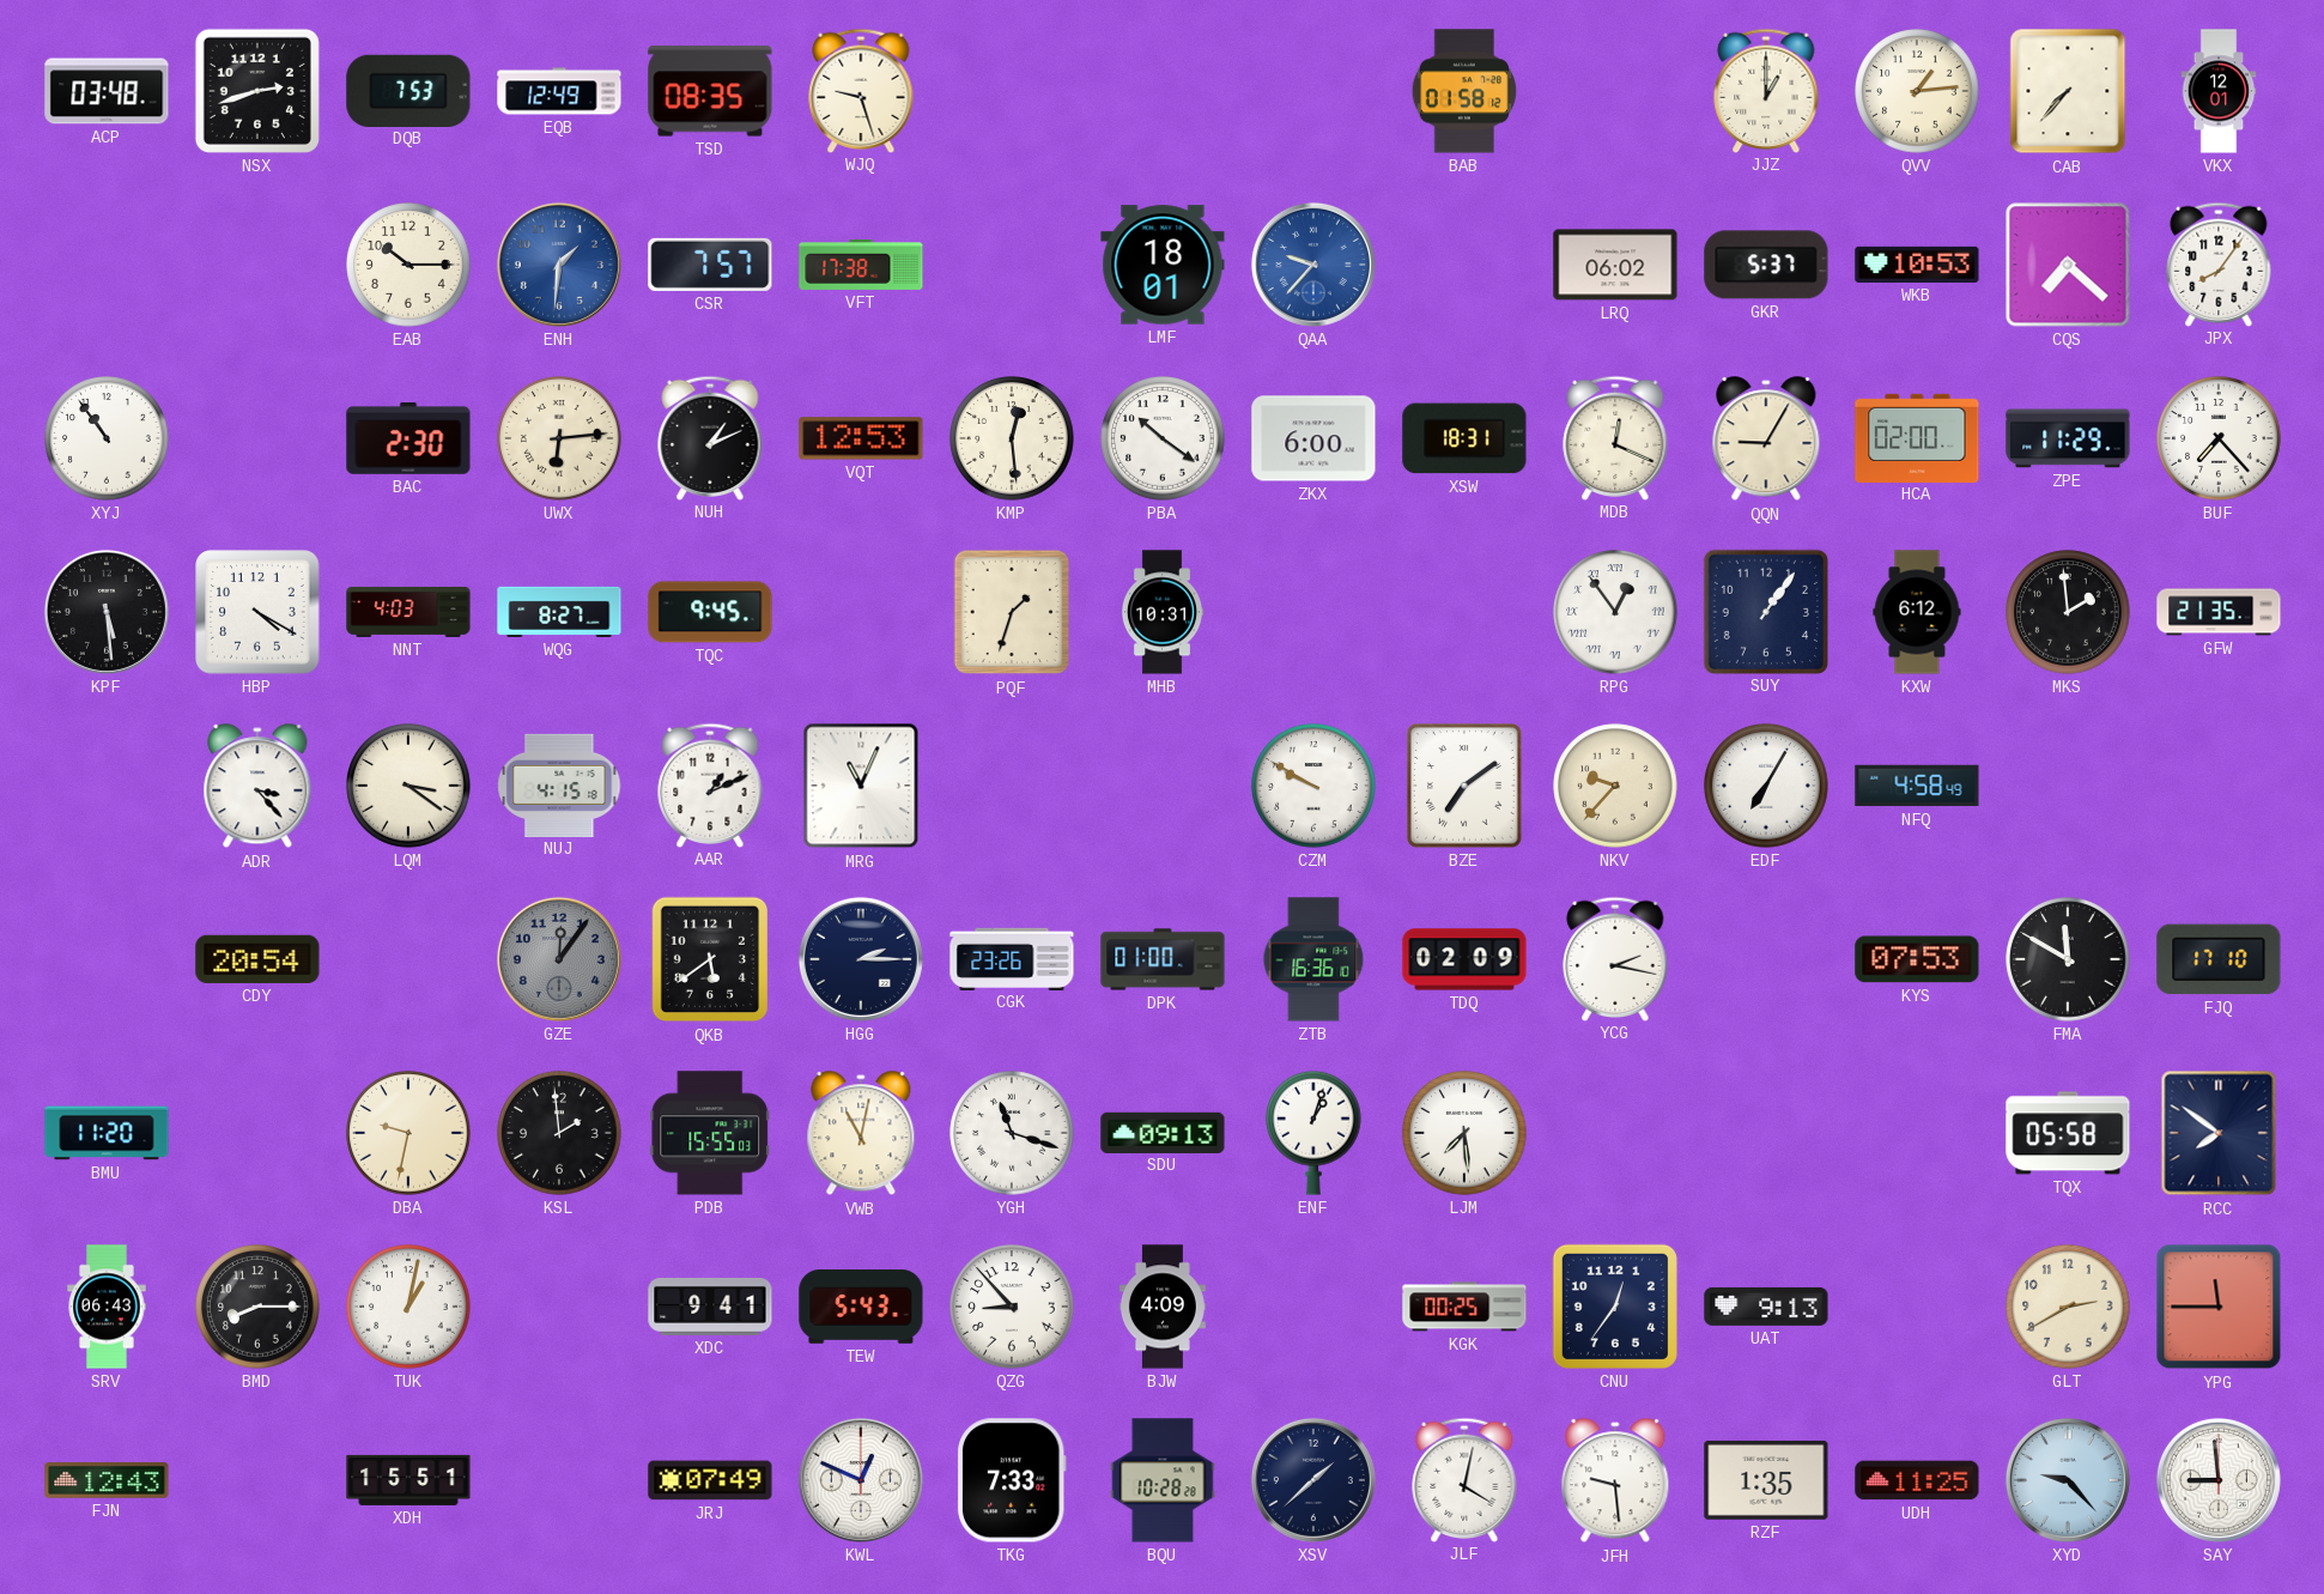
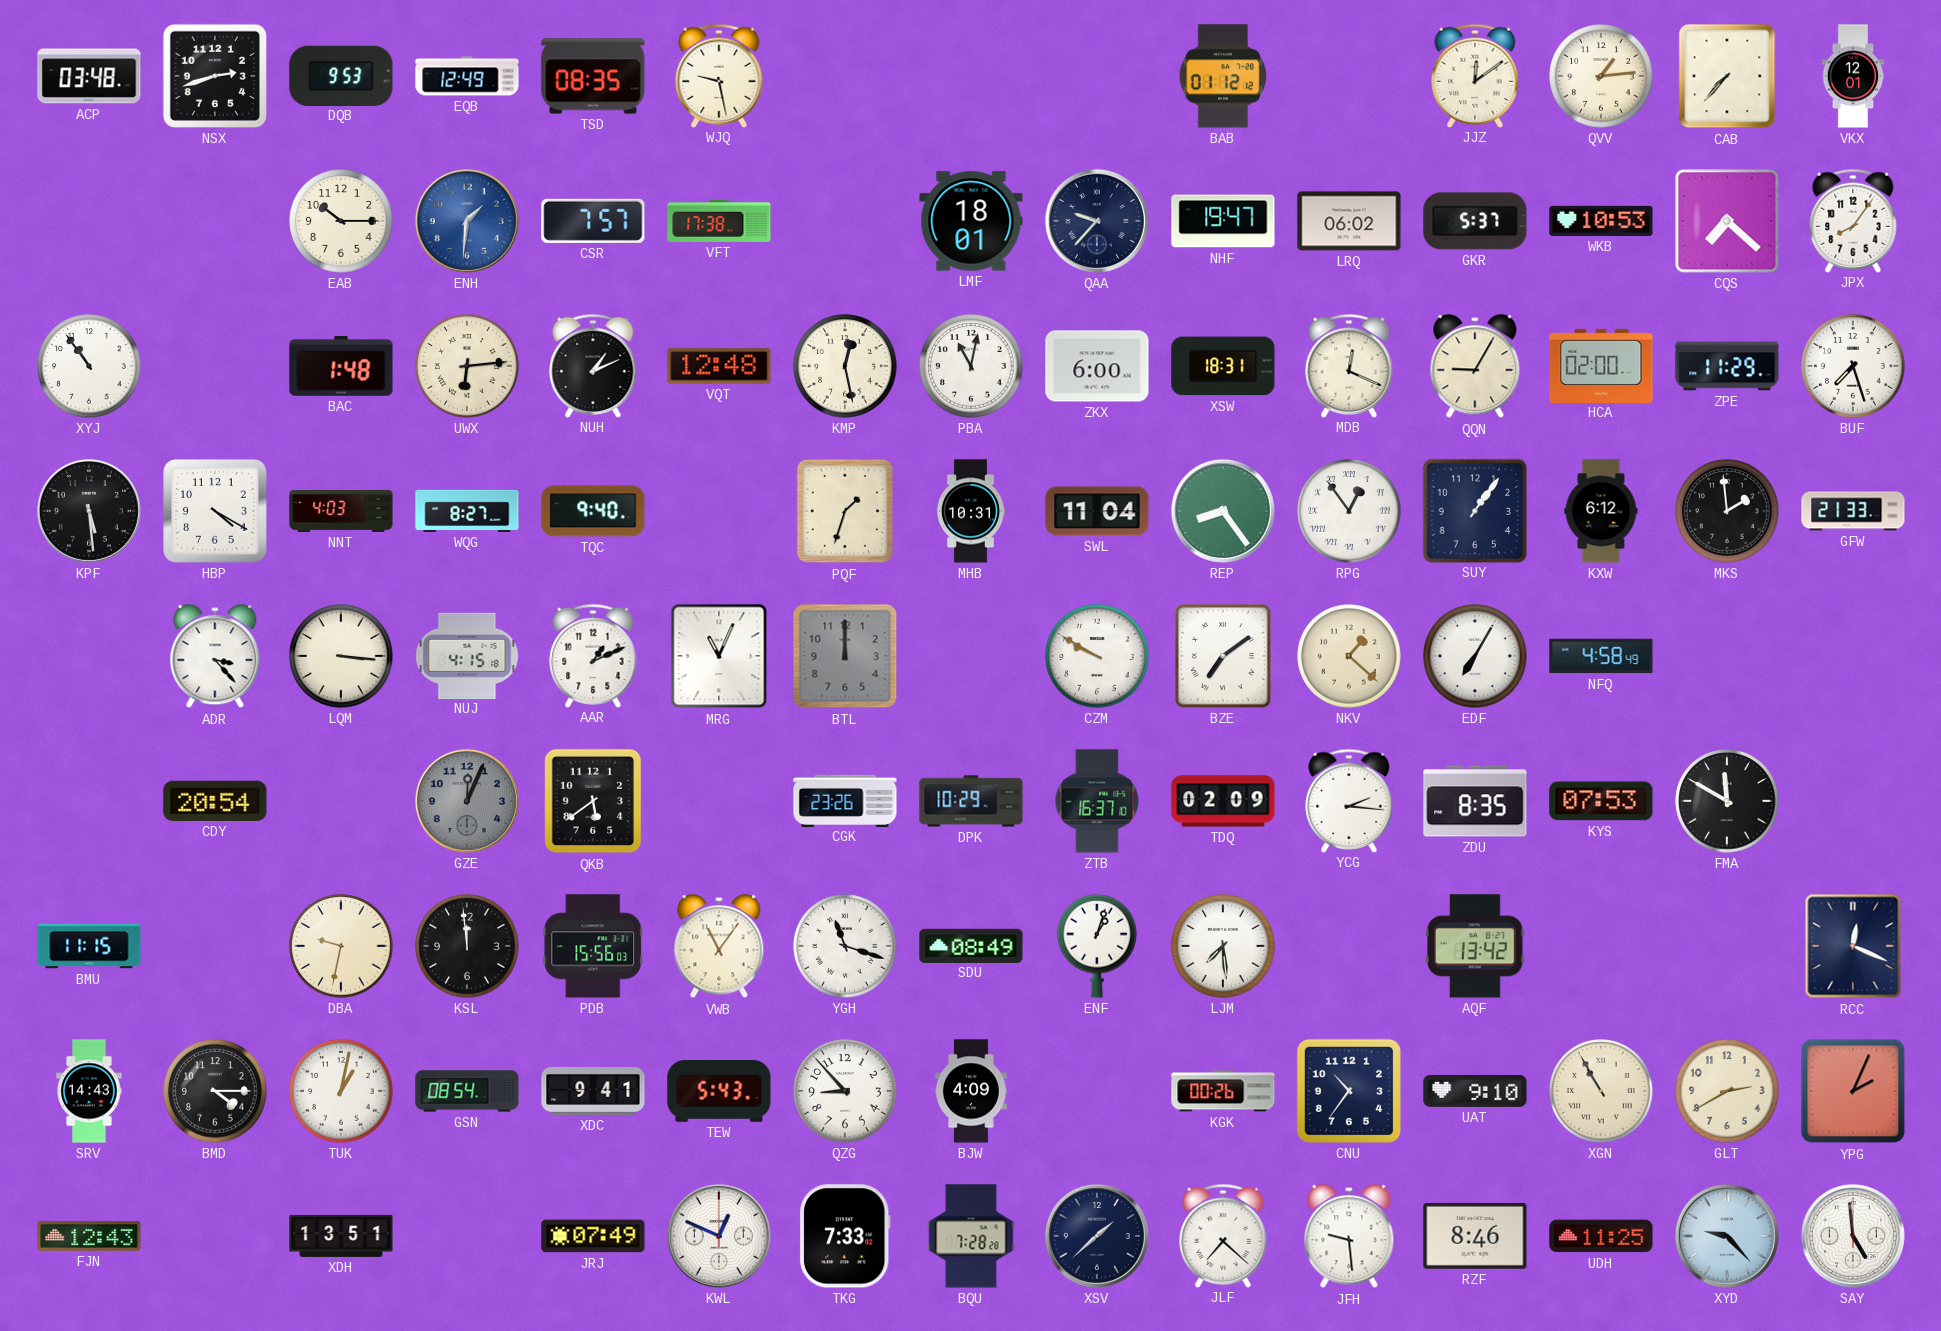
DQB: 7:53 -> 9:53 (341, 75)
WJQ: 9:27 -> 9:28 (719, 75)
BAB: 01:58 -> 01:12 (1223, 76)
JJZ: 1:00 -> 12:09 (1475, 75)
QAA dial: blue -> navy (1097, 221)
NHF: none -> 19:47 (1223, 221)
BAC: 2:30 -> 1:48 (341, 366)
VQT: 12:53 -> 12:48 (719, 366)
KMP: 12:29 -> 12:28 (845, 366)
PBA: 10:21 -> 11:02 (971, 366)
BUF: 7:23 -> 7:27 (1853, 366)
TQC: 9:45 -> 9:40 (593, 511)
SWL: none -> 11:04 (1097, 511)
REP: none -> 8:24 (1223, 511)
GFW: 21:35 -> 21:33 (1853, 511)
LQM: 3:21 -> 3:16 (341, 656)
BTL: none -> 12:00 (845, 656)
NKV: 9:37 -> 1:22 (1349, 656)
GZE: 12:06 -> 12:04 (467, 801)
HGG: 2:15 -> none (861, 959)
DPK: 01:00 -> 10:29 (971, 801)
ZTB: 16:36 -> 16:37 (1097, 801)
YCG: 2:17 -> 2:16 (1349, 800)
ZDU: none -> 8:35 (1475, 801)
FJQ: 17:10 -> none (2219, 959)
BMU: 11:20 -> 11:15 (89, 946)
KSL: 1:59 -> 11:59 (467, 946)
PDB: 15:55 -> 15:56 (593, 946)
VWB: 11:02 -> 11:06 (719, 947)
SDU: 09:13 -> 08:49 (971, 945)
AQF: none -> 13:42 (1475, 946)
TQX: 05:58 -> none (2068, 1133)
RCC: 7:51 -> 12:19 (1853, 946)
SRV: 06:43 -> 14:43 (89, 1091)
BMD: 8:15 -> 4:15 (215, 1091)
GSN: none -> 08:54 (467, 1091)
KGK: 00:25 -> 00:26 (1223, 1091)
CNU: 12:36 -> 10:36 (1349, 1091)
UAT: 9:13 -> 9:10 (1475, 1091)
XGN: none -> 10:55 (1601, 1091)
YPG: 11:45 -> 2:04 (1853, 1091)
XDH: 15:51 -> 13:51 (341, 1236)
BQU: 10:28 -> 7:28 (971, 1236)
JLF: 4:02 -> 7:22 (1223, 1235)
RZF: 1:35 -> 8:46 (1475, 1236)
SAY: 8:59 -> 4:59 (1853, 1236)
